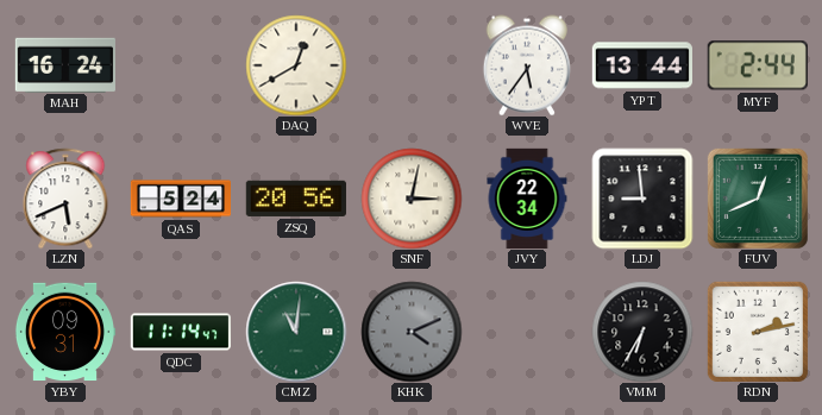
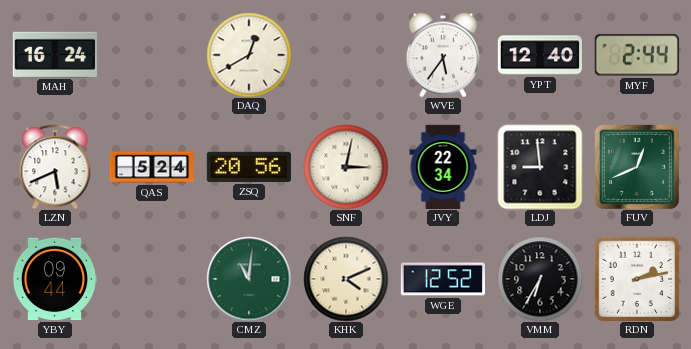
YPT: 13:44 -> 12:40 (539, 55)
YBY: 09:31 -> 09:44 (54, 279)
QDC: 11:14 -> none (181, 332)
KHK dial: grey -> cream (346, 279)
WGE: none -> 12:52 (442, 279)
